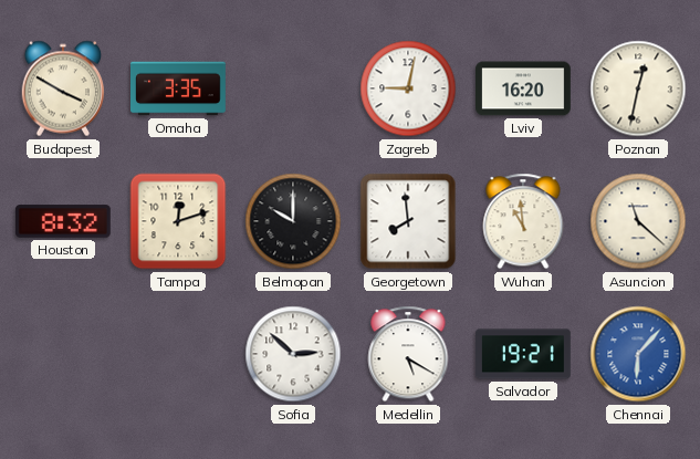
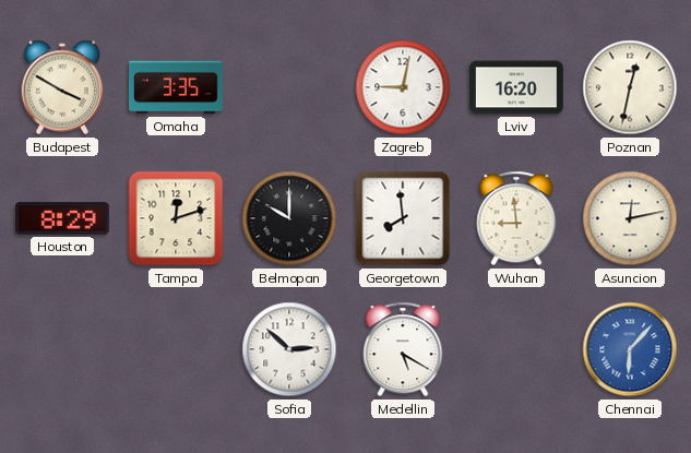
Houston: 8:32 -> 8:29 (62, 218)
Wuhan: 10:59 -> 8:59 (516, 218)
Asuncion: 11:22 -> 12:13 (630, 218)
Salvador: 19:21 -> none (524, 354)
